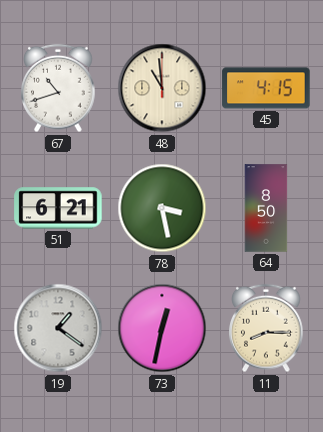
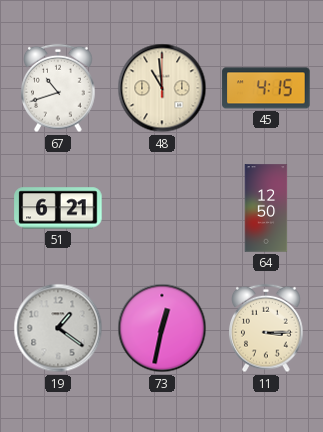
78: 3:28 -> none (162, 208)
64: 8:50 -> 12:50 (266, 208)
11: 8:15 -> 3:15 (266, 328)
